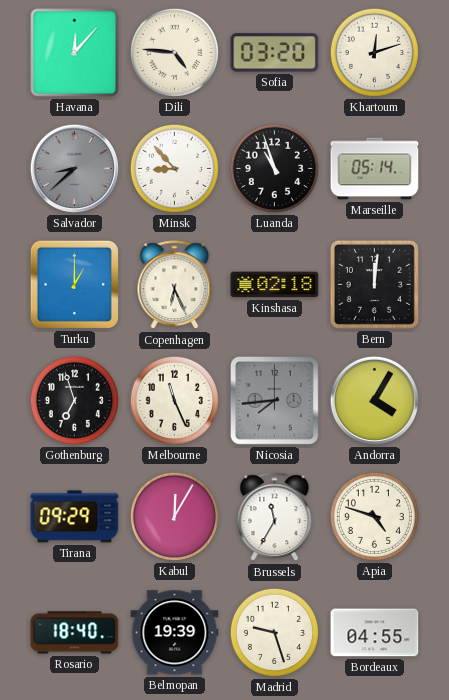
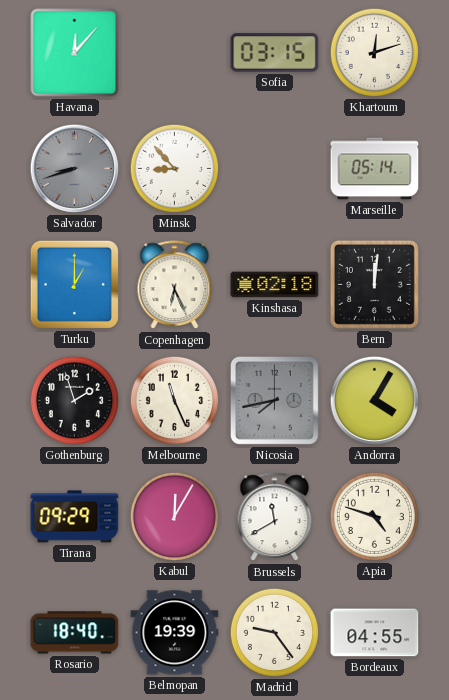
Dili: 4:46 -> none (174, 52)
Sofia: 03:20 -> 03:15 (275, 53)
Salvador: 8:38 -> 8:42 (74, 168)
Luanda: 10:57 -> none (274, 168)
Gothenburg: 6:57 -> 1:57 (74, 400)
Nicosia: 7:44 -> 7:43 (274, 400)
Brussels: 11:35 -> 11:40 (275, 517)
Madrid: 9:27 -> 9:24 (274, 632)
